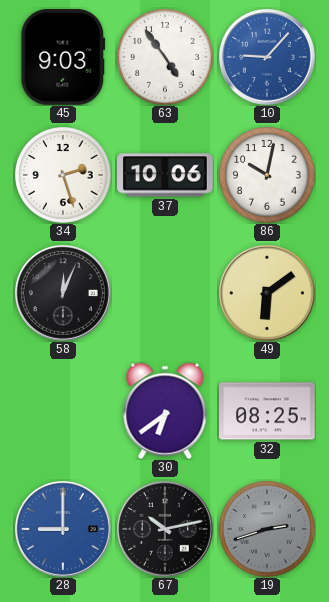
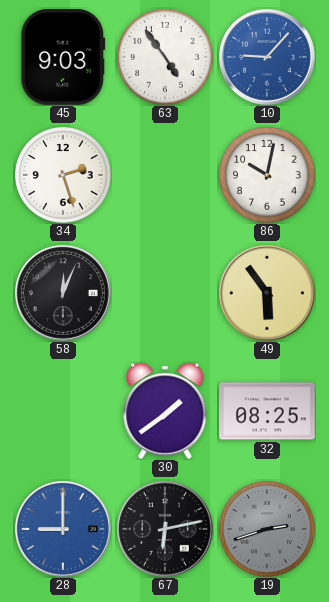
37: 10:06 -> none (166, 175)
49: 6:09 -> 5:54 (267, 293)
30: 6:39 -> 1:39 (165, 411)
67: 10:13 -> 6:13 (165, 529)
